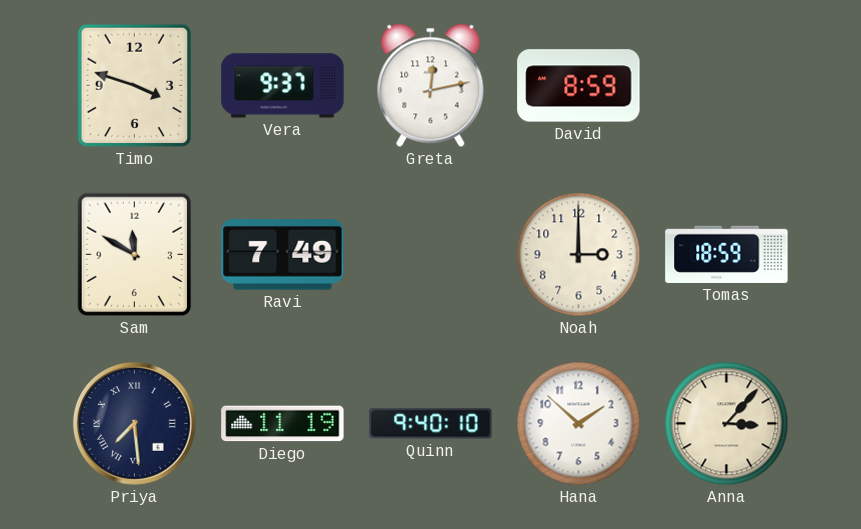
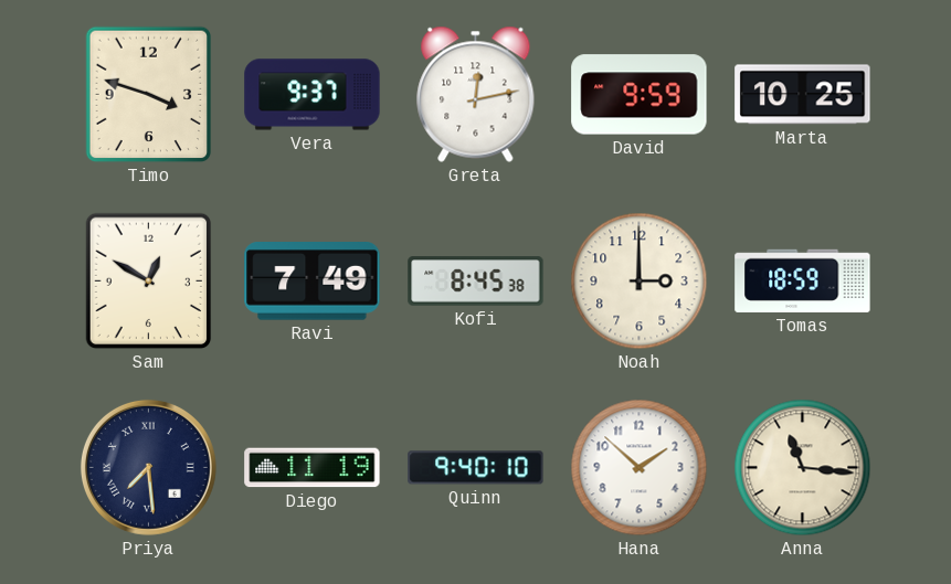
David: 8:59 -> 9:59 (640, 95)
Marta: none -> 10:25 (803, 95)
Sam: 11:50 -> 12:50 (149, 282)
Kofi: none -> 8:45 (476, 282)
Anna: 3:07 -> 11:16 (803, 468)
